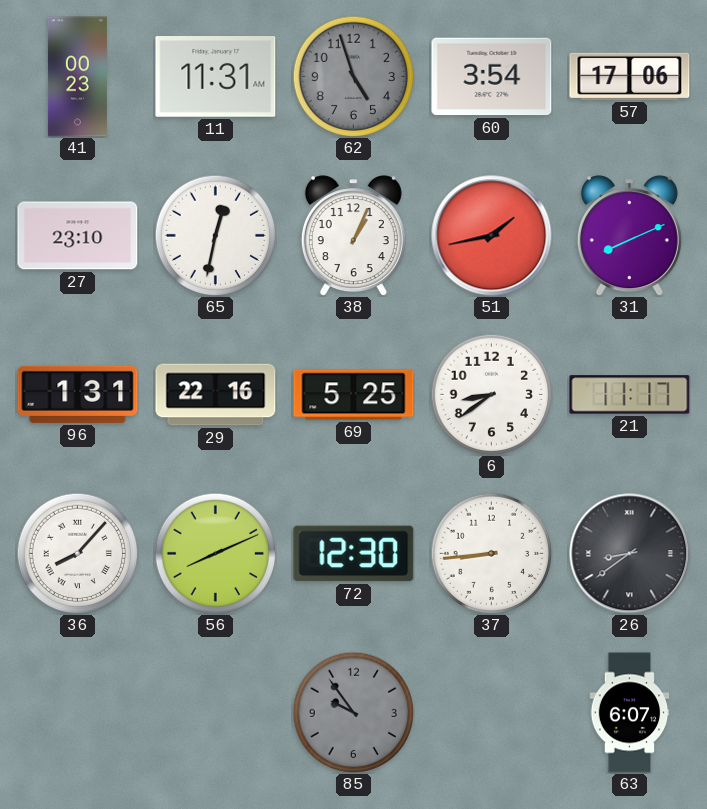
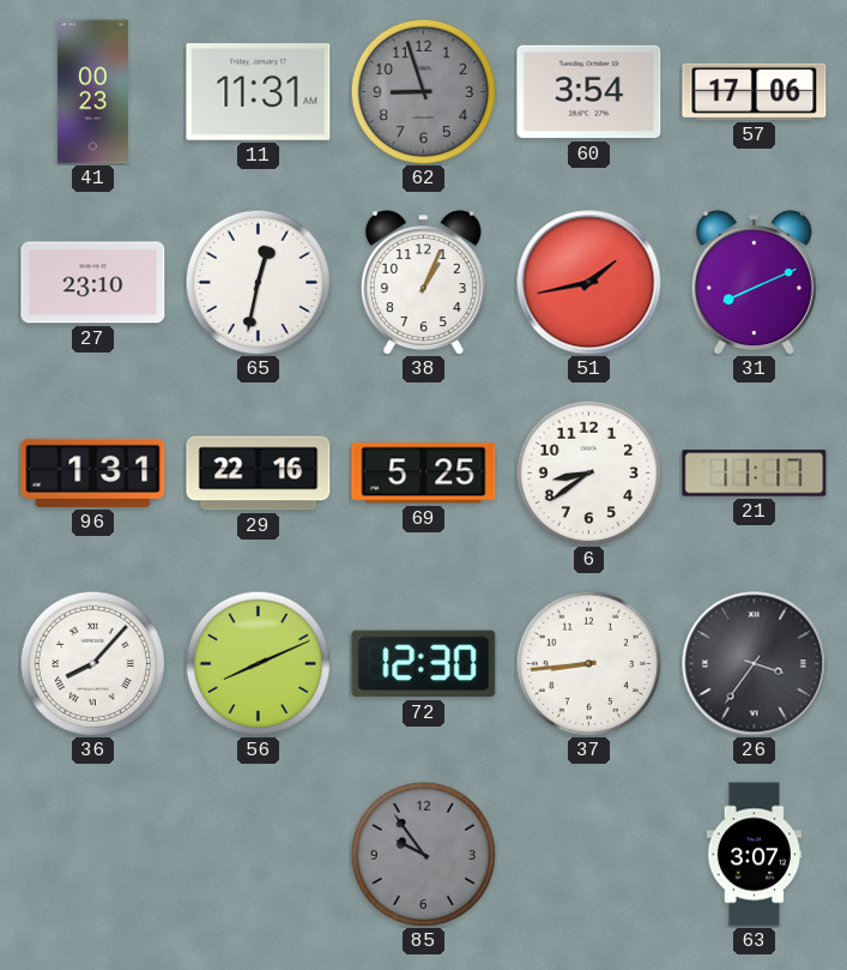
62: 4:57 -> 8:57 (423, 91)
26: 8:39 -> 3:36 (755, 664)
63: 6:07 -> 3:07 (755, 855)
